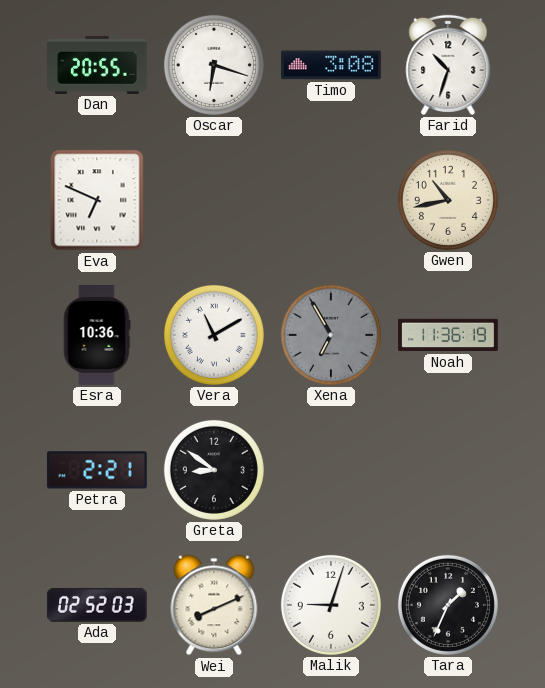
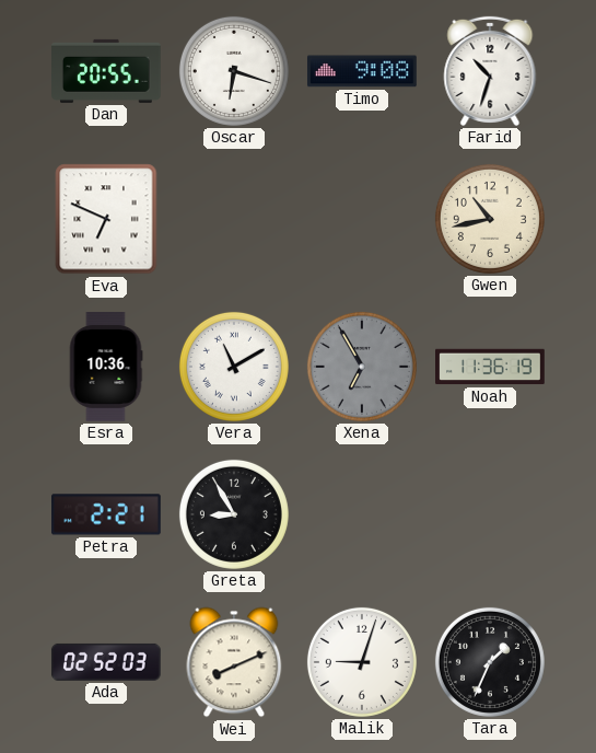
Timo: 3:08 -> 9:08 (362, 71)
Greta: 8:51 -> 8:55 (234, 514)
